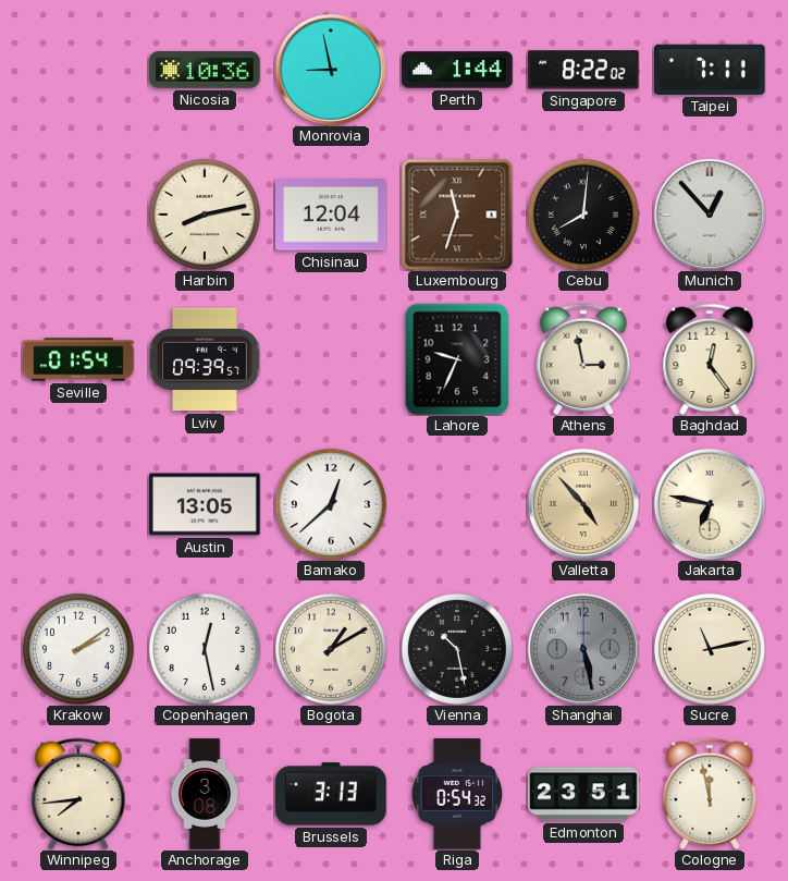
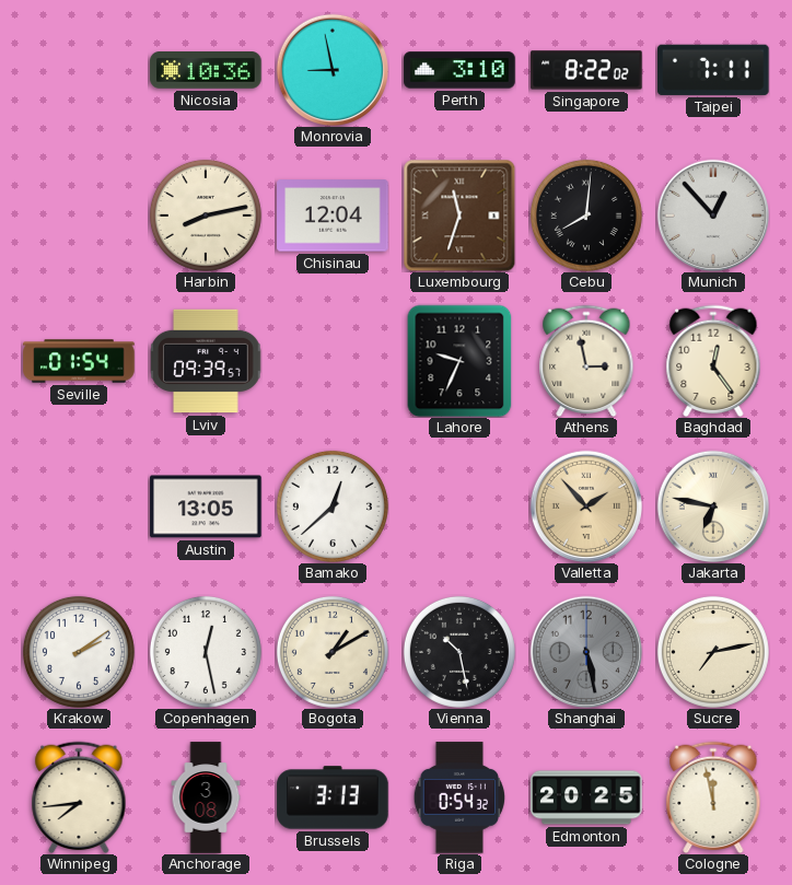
Perth: 1:44 -> 3:10 (459, 70)
Valletta: 4:53 -> 1:53 (586, 506)
Sucre: 11:13 -> 7:13 (713, 652)
Edmonton: 23:51 -> 20:25 (586, 797)
